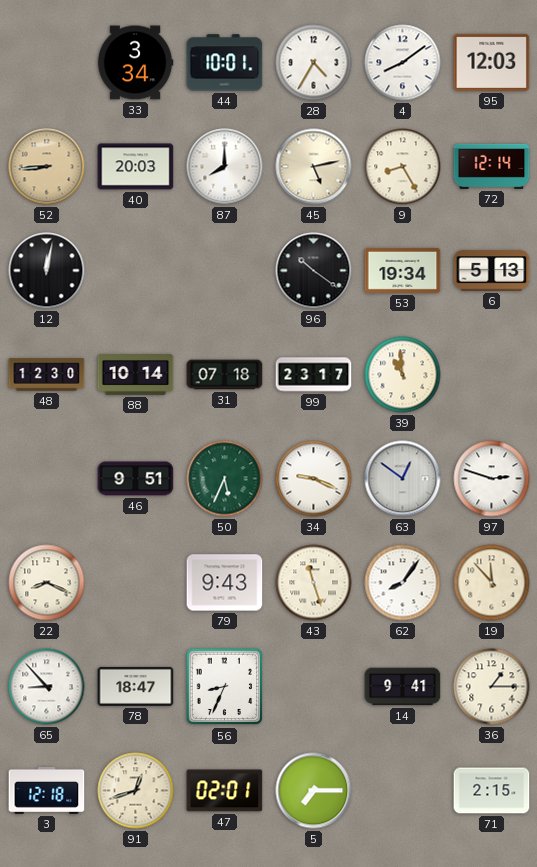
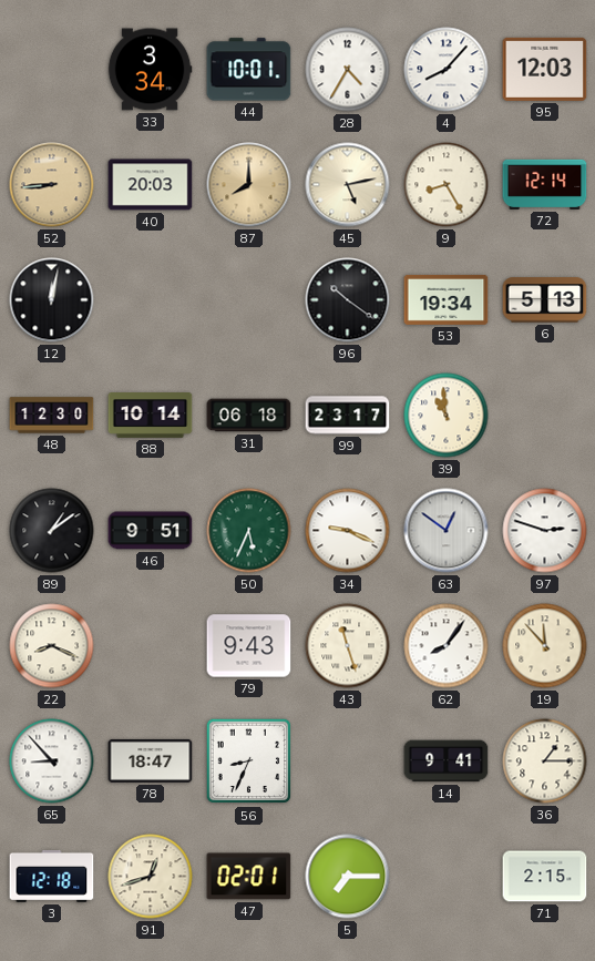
4: 8:09 -> 8:07 (447, 70)
87 dial: white -> champagne (249, 185)
31: 07:18 -> 06:18 (249, 416)
89: none -> 1:09 (52, 531)
